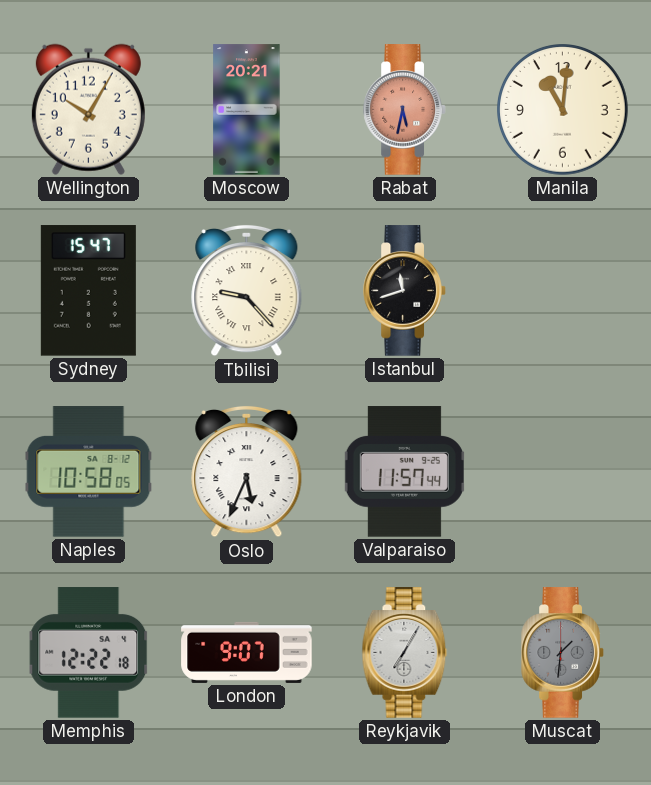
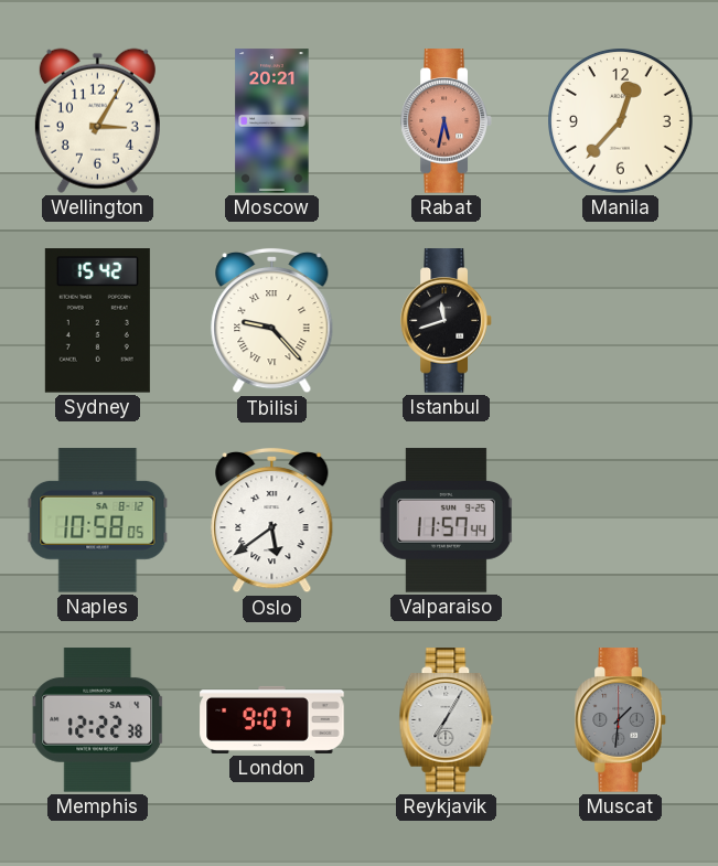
Wellington: 10:05 -> 3:05 (97, 120)
Manila: 11:01 -> 12:37 (621, 121)
Sydney: 15:47 -> 15:42 (97, 321)
Oslo: 5:34 -> 5:39 (272, 521)
Memphis: 12:22:18 -> 12:22:38 (98, 720)
